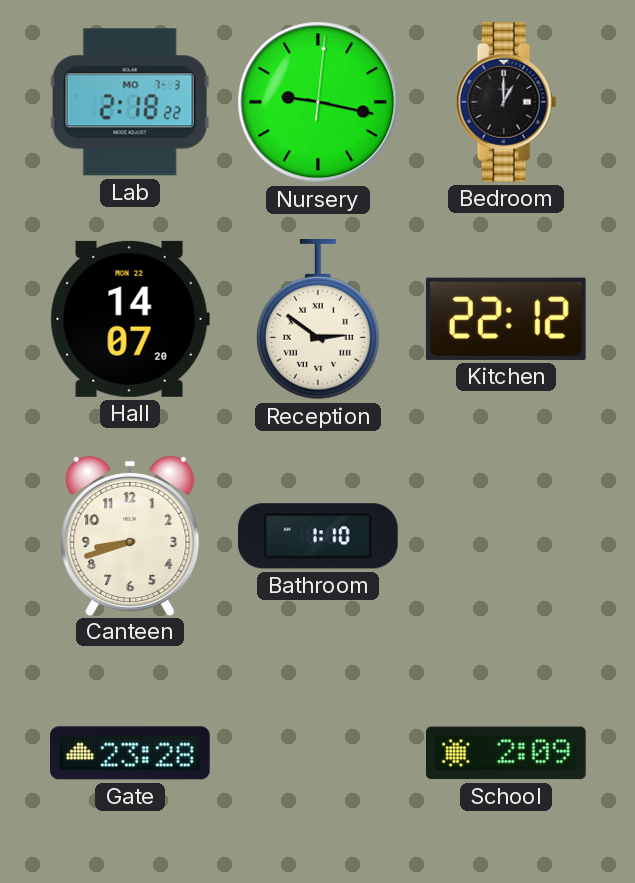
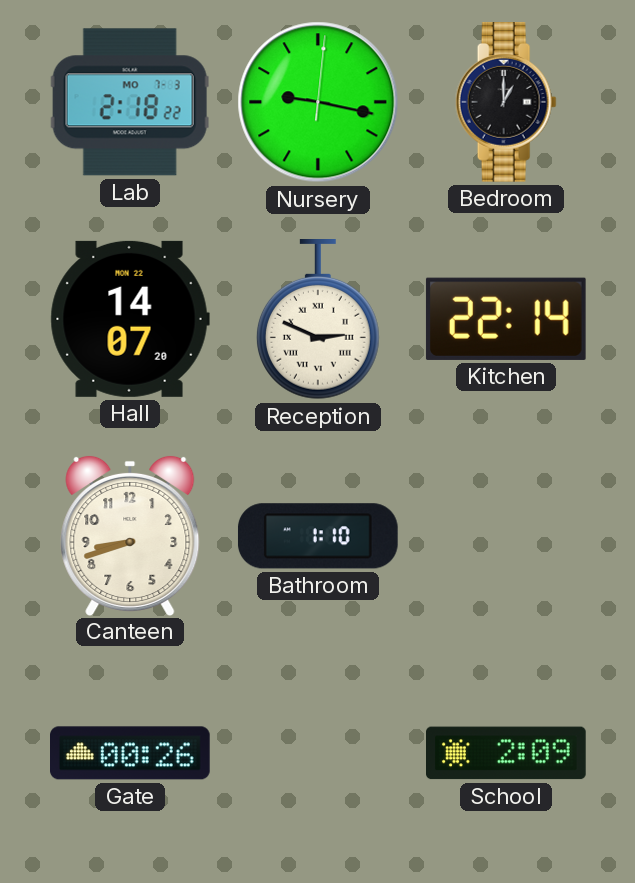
Reception: 2:51 -> 2:49 (318, 320)
Kitchen: 22:12 -> 22:14 (506, 319)
Gate: 23:28 -> 00:26 (131, 753)
